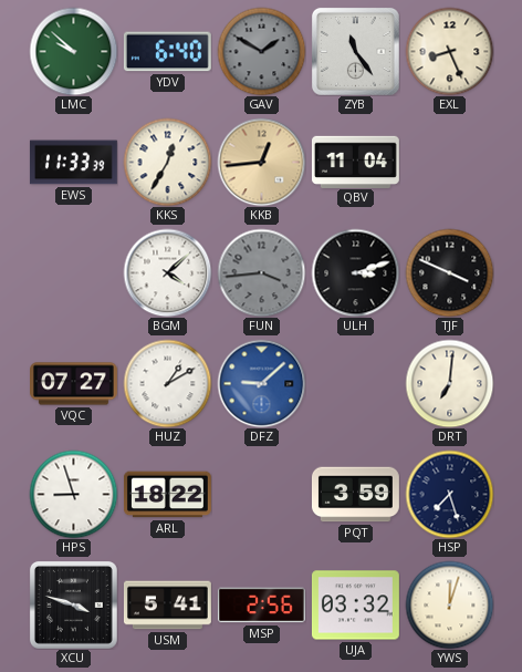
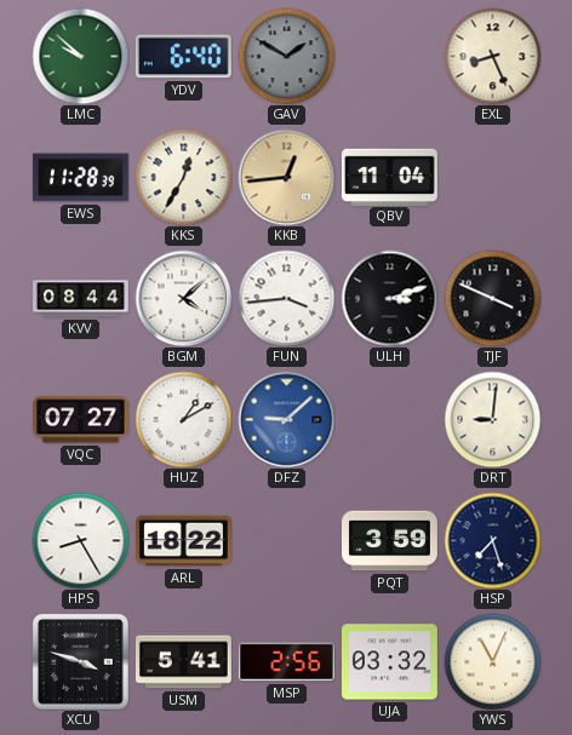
ZYB: 11:24 -> none (355, 51)
EWS: 11:33 -> 11:28 (80, 178)
KVV: none -> 08:44 (81, 299)
FUN dial: grey -> white (286, 298)
DRT: 7:01 -> 9:01 (492, 419)
HPS: 8:57 -> 8:25 (80, 540)
YWS: 12:03 -> 11:04 (492, 661)
